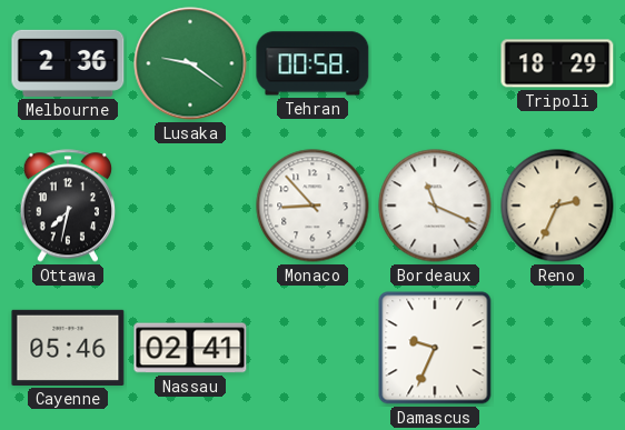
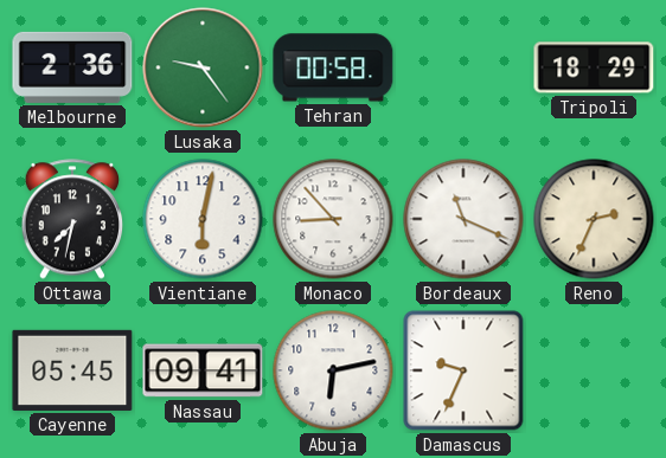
Lusaka: 9:21 -> 9:24 (203, 67)
Vientiane: none -> 6:02 (203, 219)
Cayenne: 05:46 -> 05:45 (72, 370)
Nassau: 02:41 -> 09:41 (203, 370)
Abuja: none -> 6:13 (333, 370)
